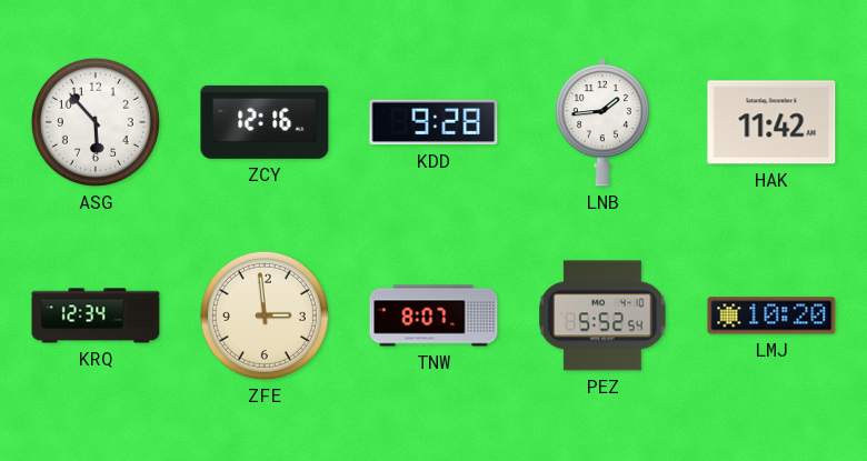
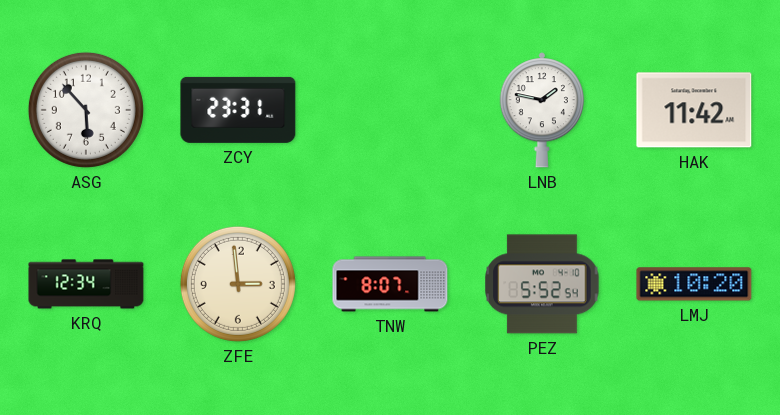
ZCY: 12:16 -> 23:31 (238, 110)
KDD: 9:28 -> none (433, 122)
LNB: 1:44 -> 1:47 (542, 110)
